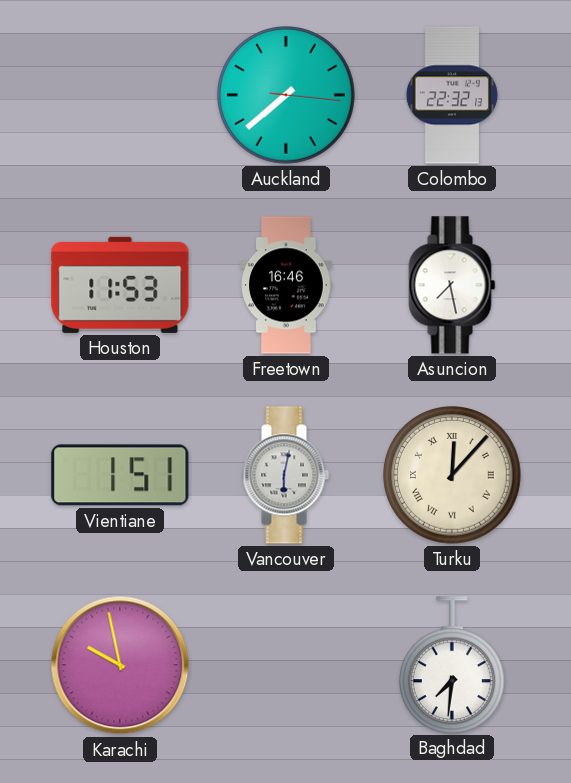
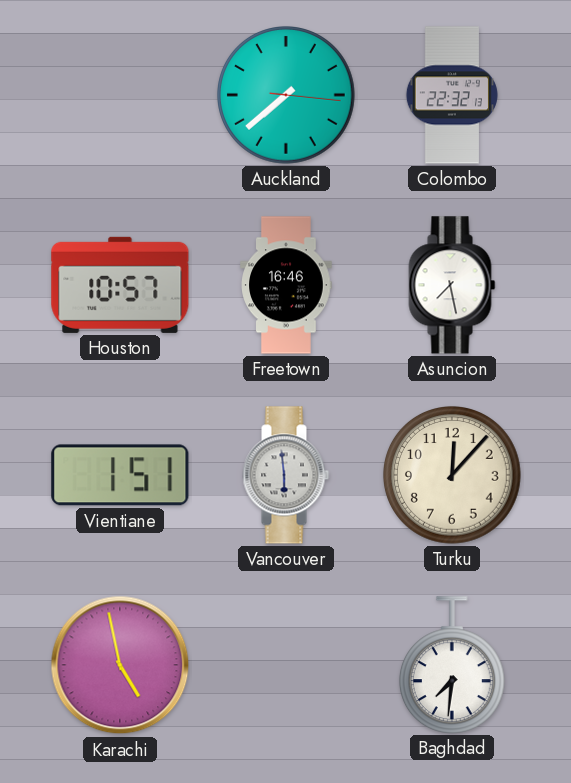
Houston: 11:53 -> 10:57 (120, 285)
Vancouver: 6:02 -> 5:59 (286, 475)
Turku numerals: Roman -> Arabic (453, 476)
Karachi: 9:58 -> 4:58 (120, 665)
